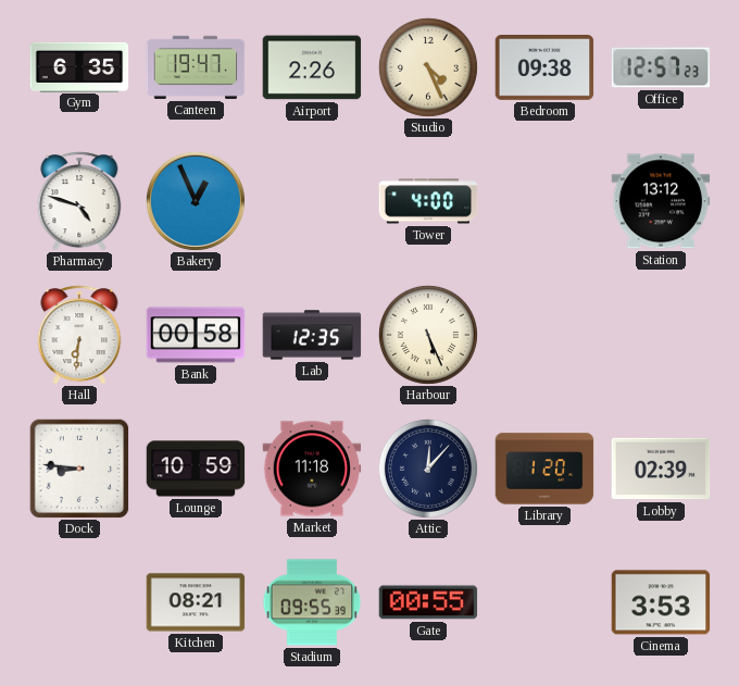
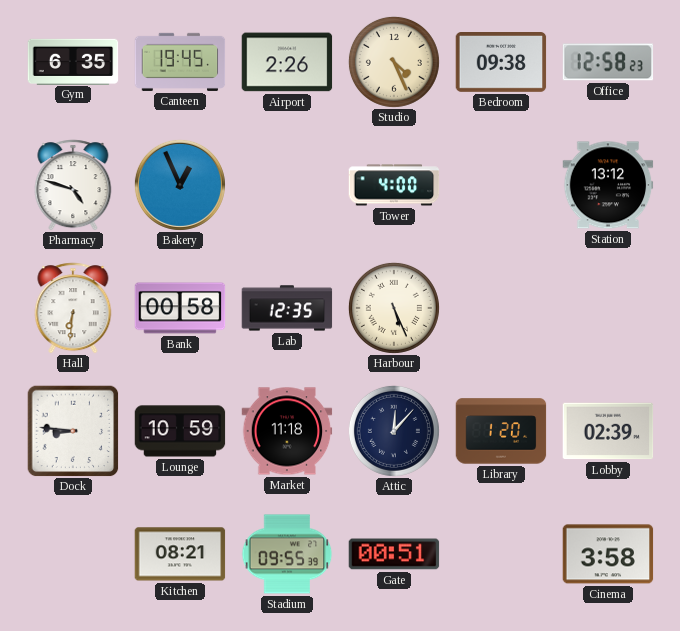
Canteen: 19:47 -> 19:45 (180, 62)
Office: 12:57 -> 12:58 (608, 62)
Gate: 00:55 -> 00:51 (394, 554)
Cinema: 3:53 -> 3:58 (608, 554)
